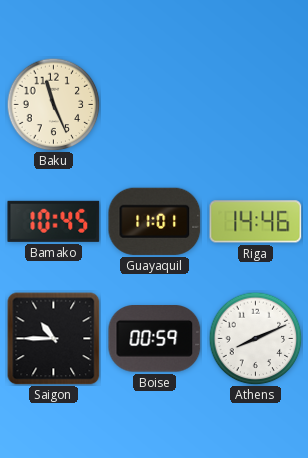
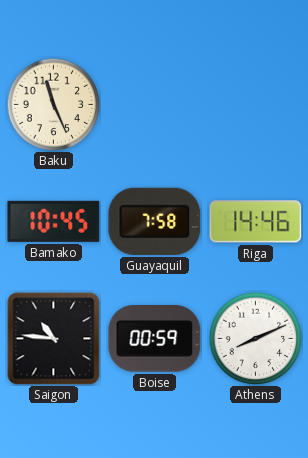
Guayaquil: 11:01 -> 7:58 (155, 221)
Saigon: 10:45 -> 10:46 (54, 339)
